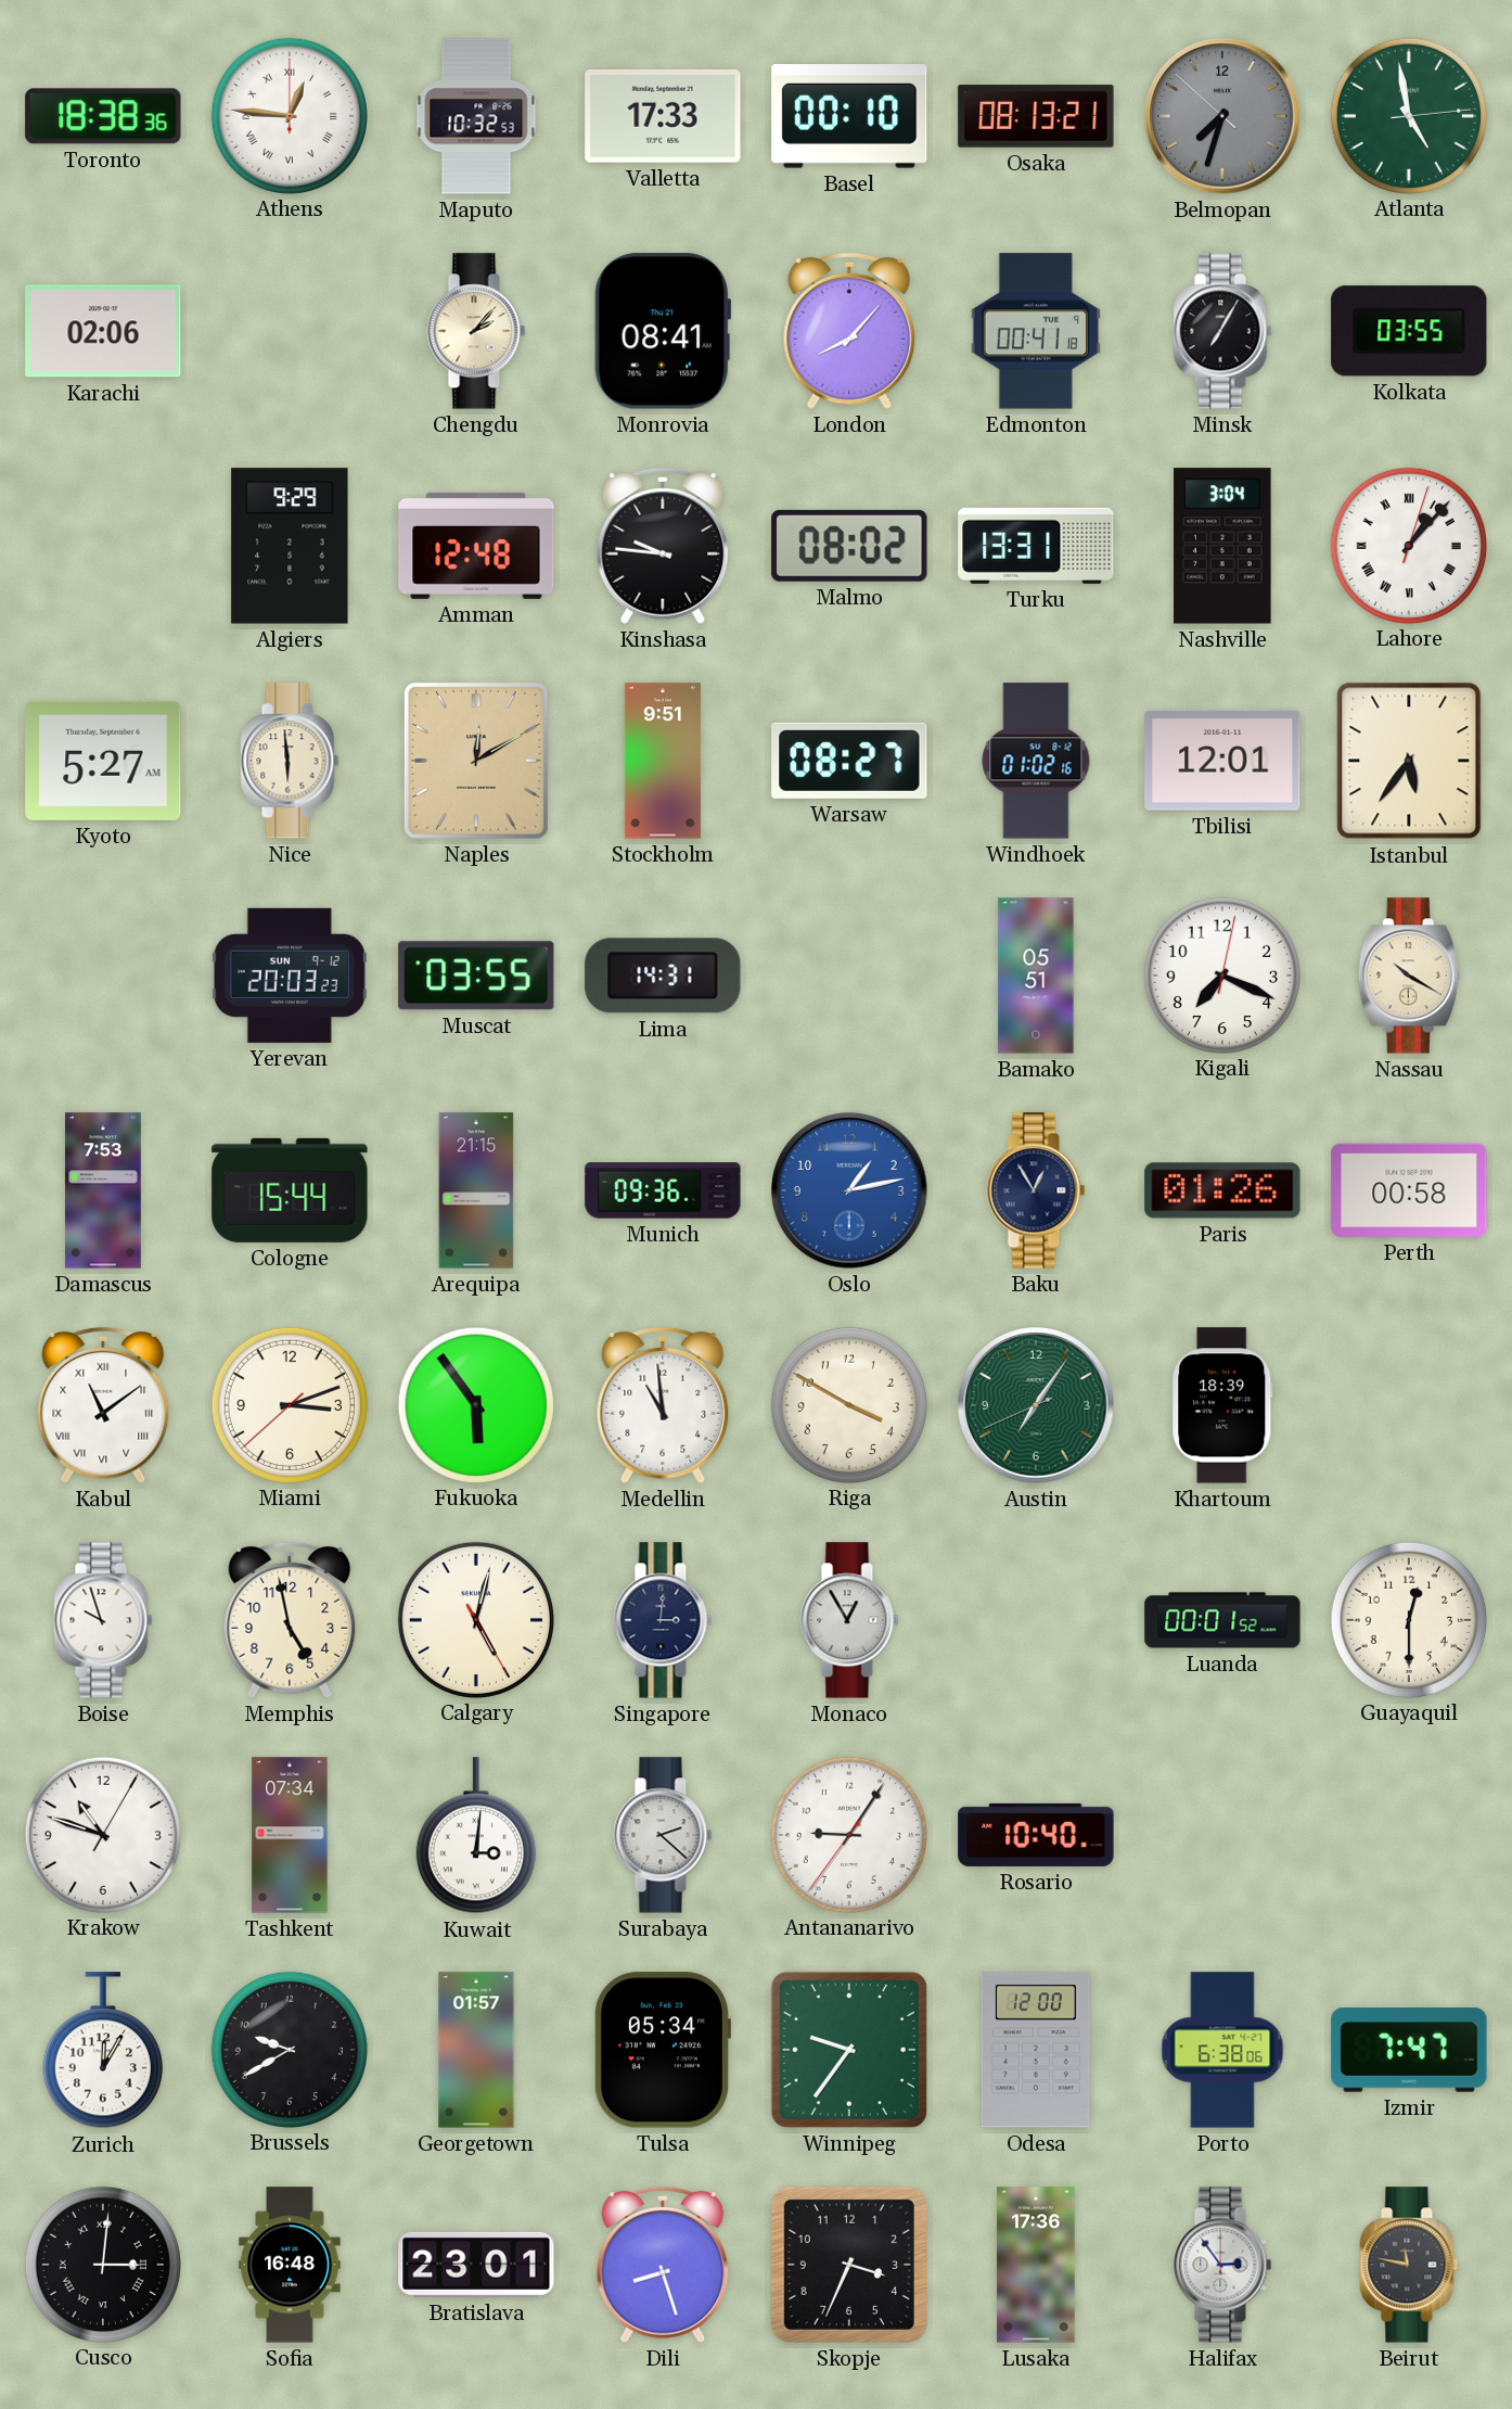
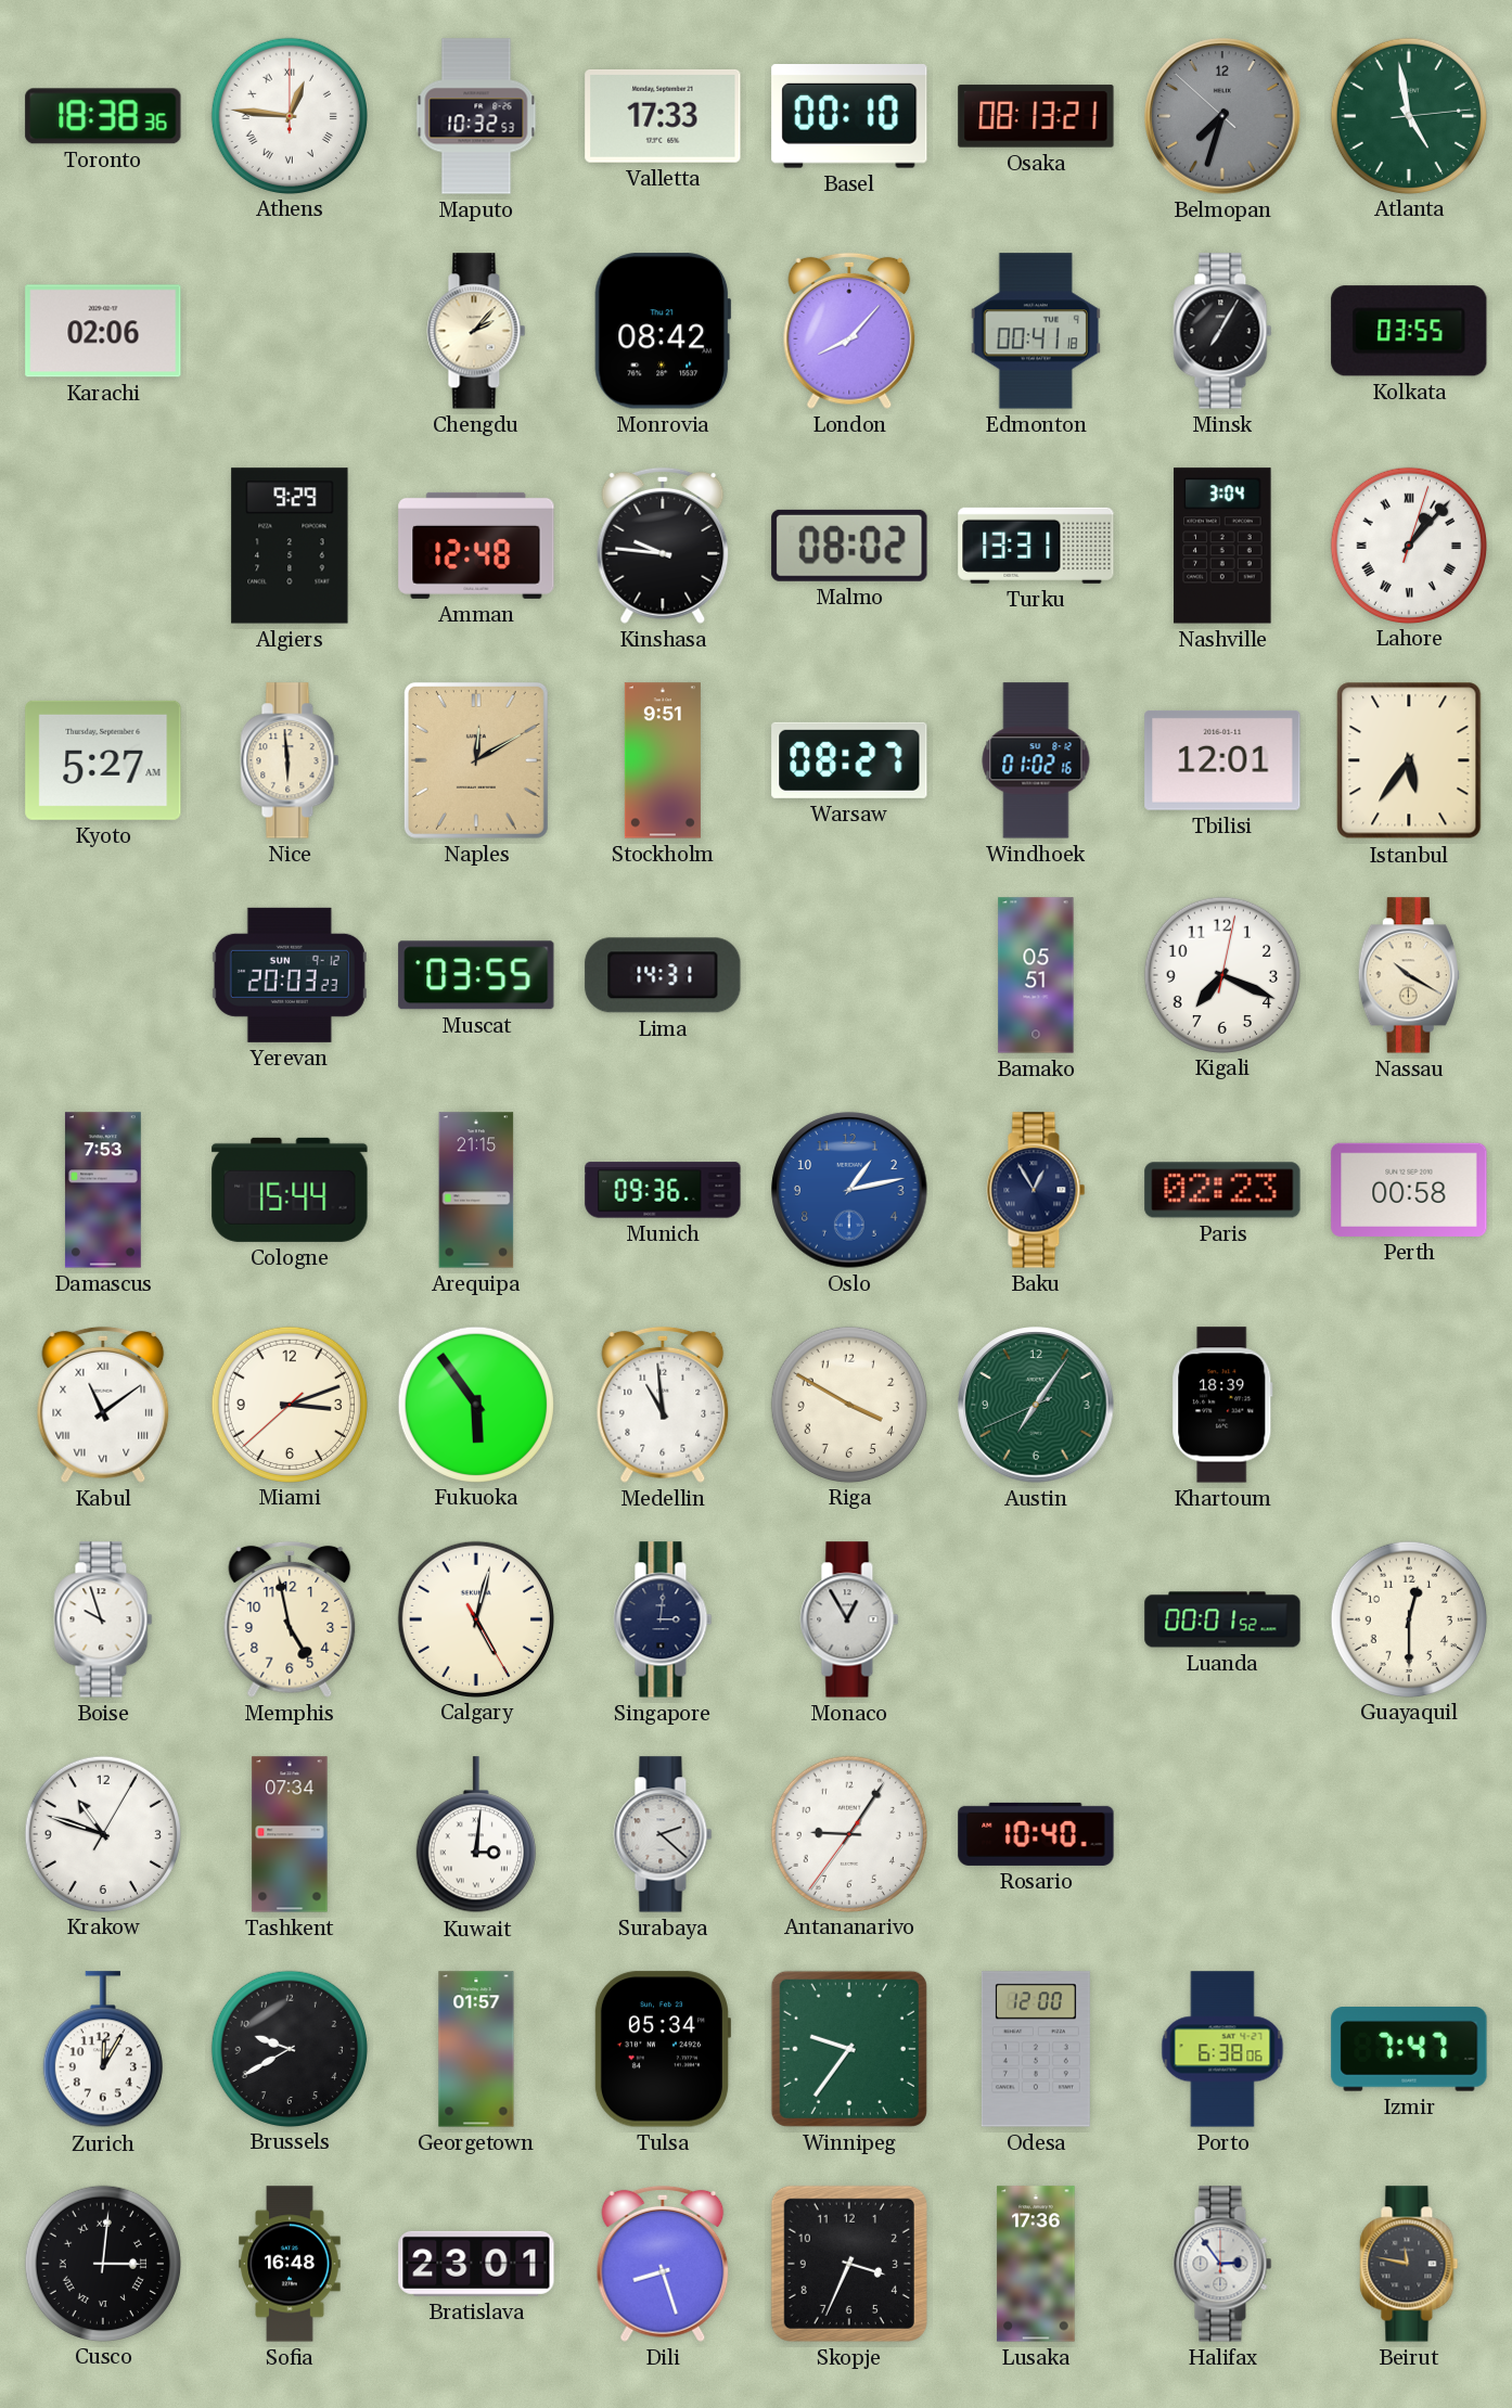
Monrovia: 08:41 -> 08:42 (663, 331)
Paris: 01:26 -> 02:23 (1222, 1190)
